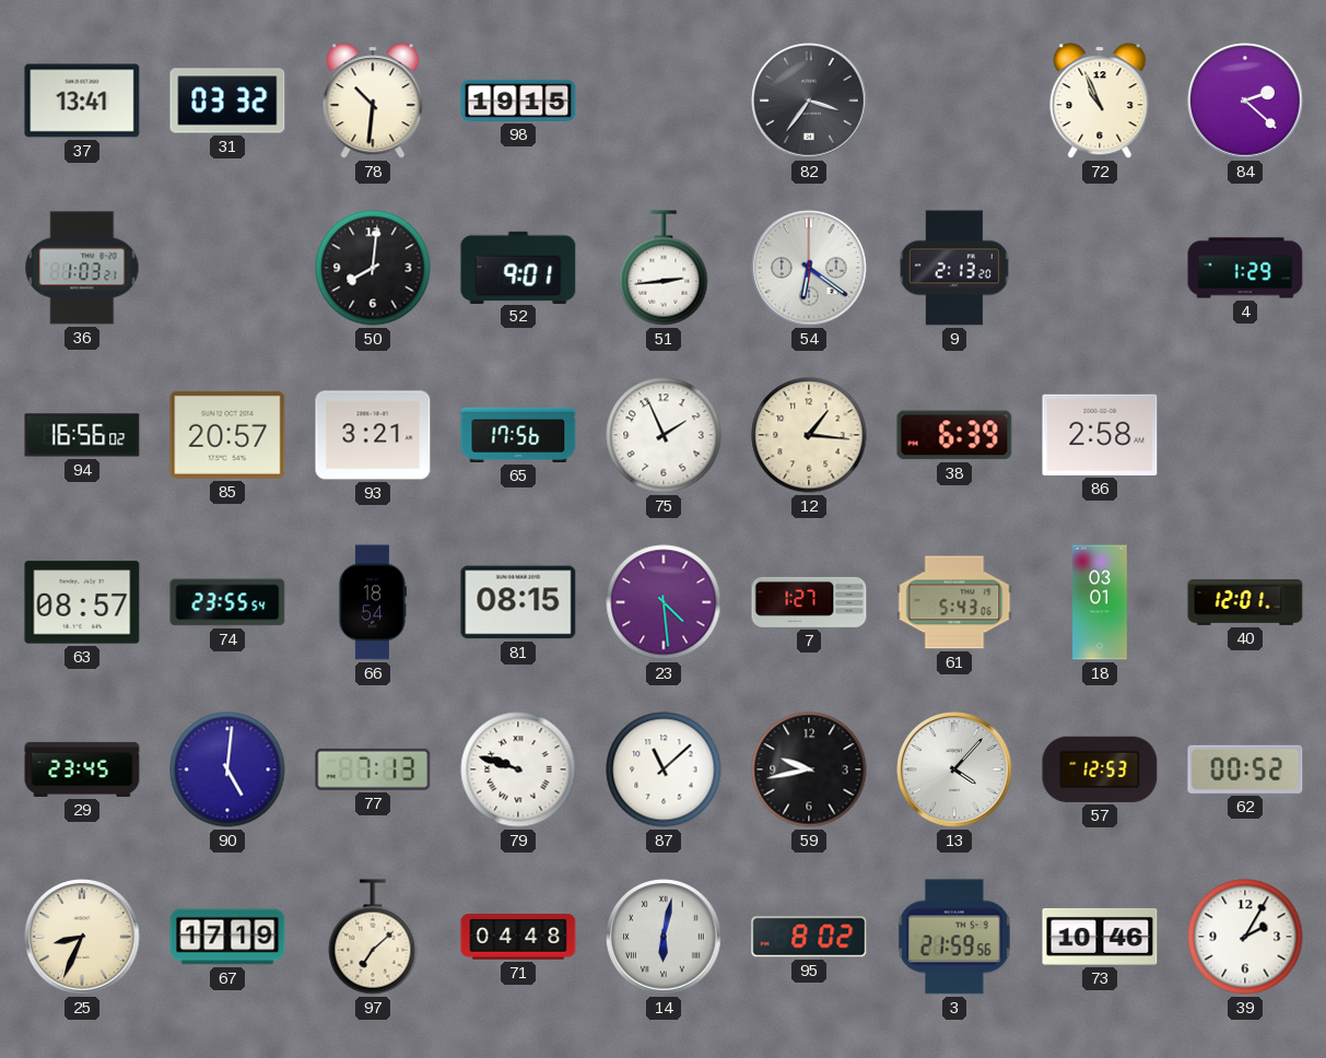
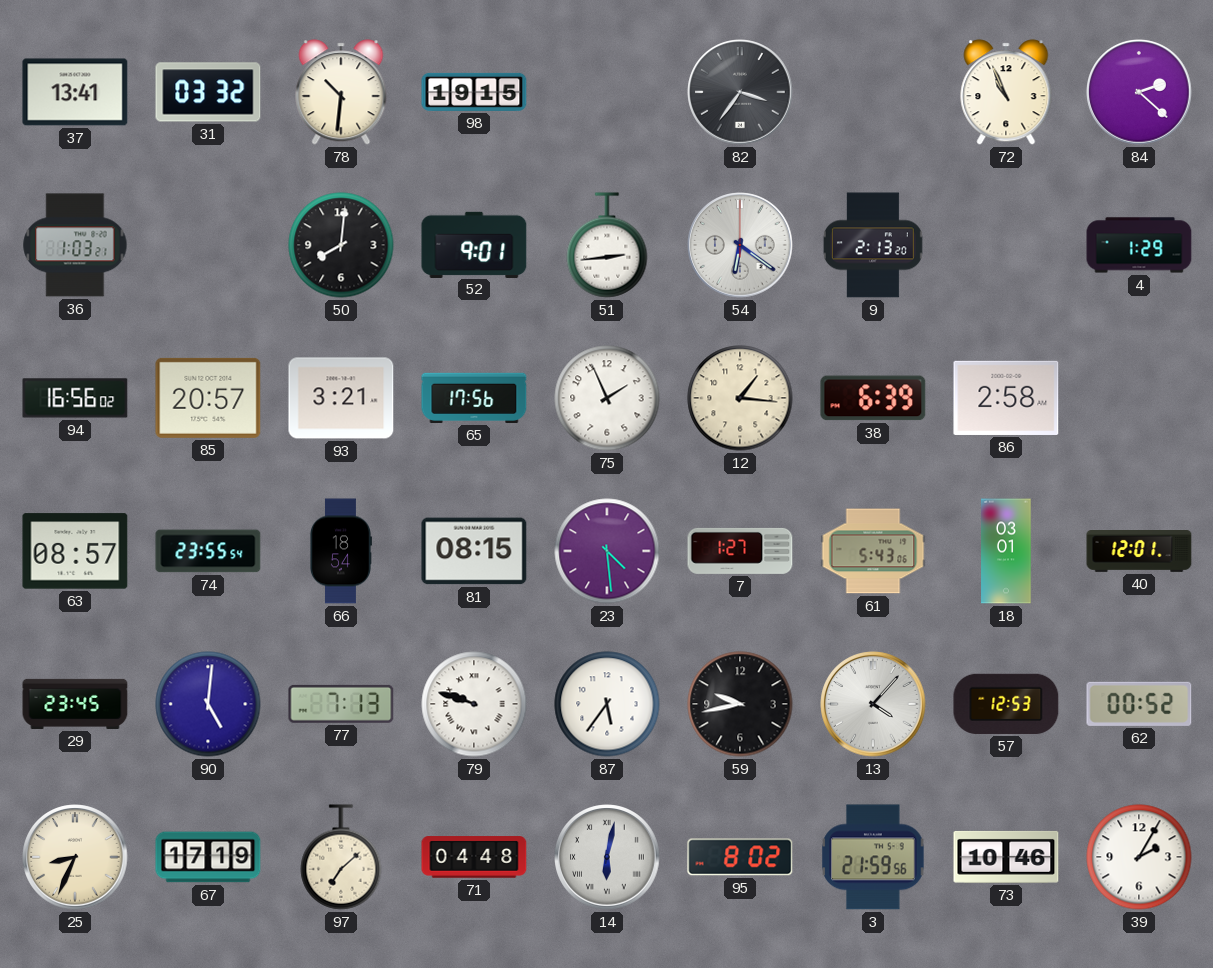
87: 11:08 -> 5:36 (607, 704)
